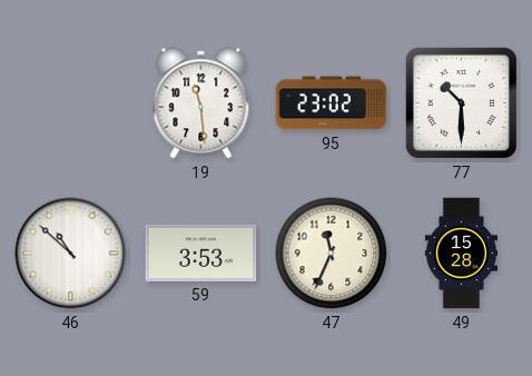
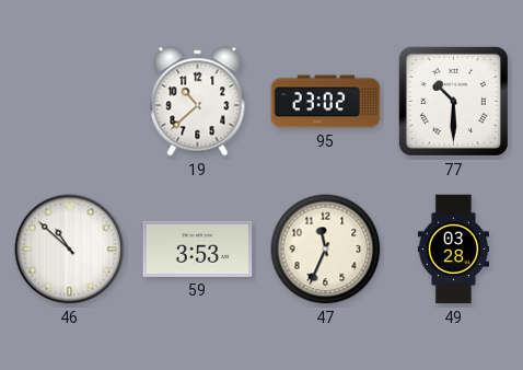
19: 11:29 -> 10:38 (198, 102)
49: 15:28 -> 03:28 (453, 250)
